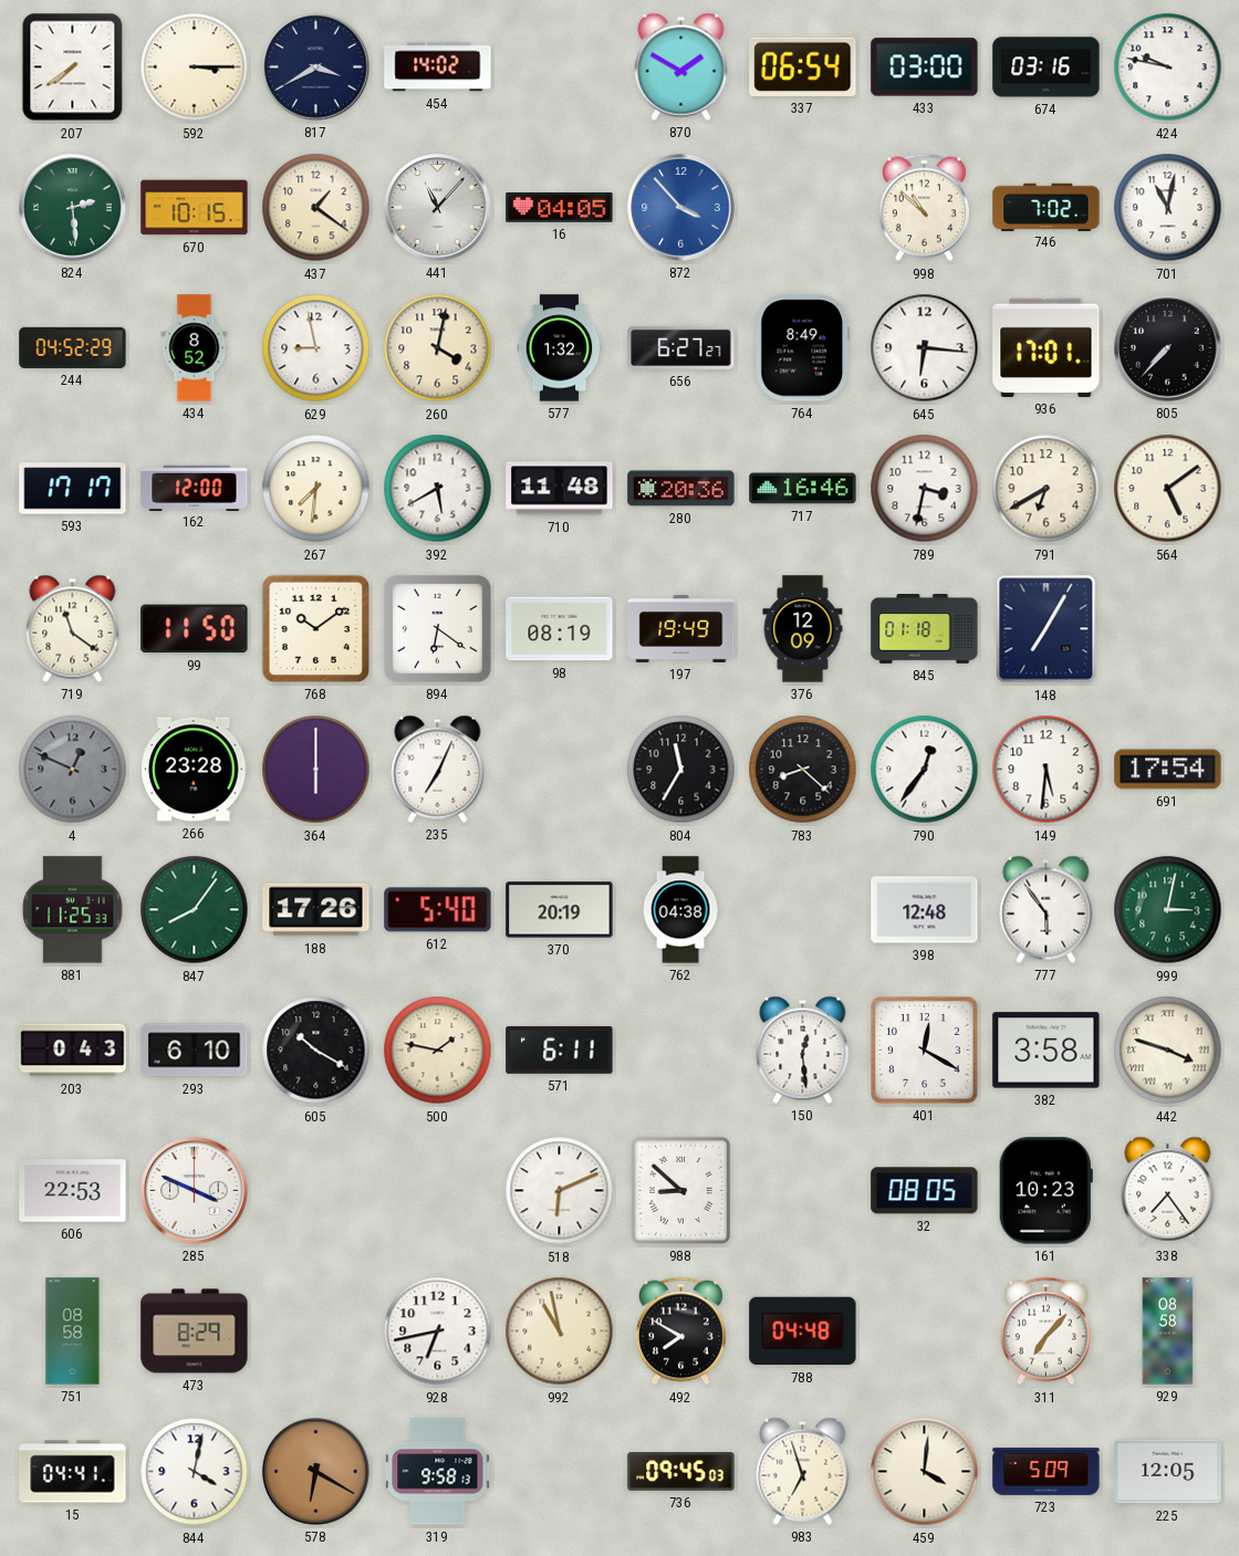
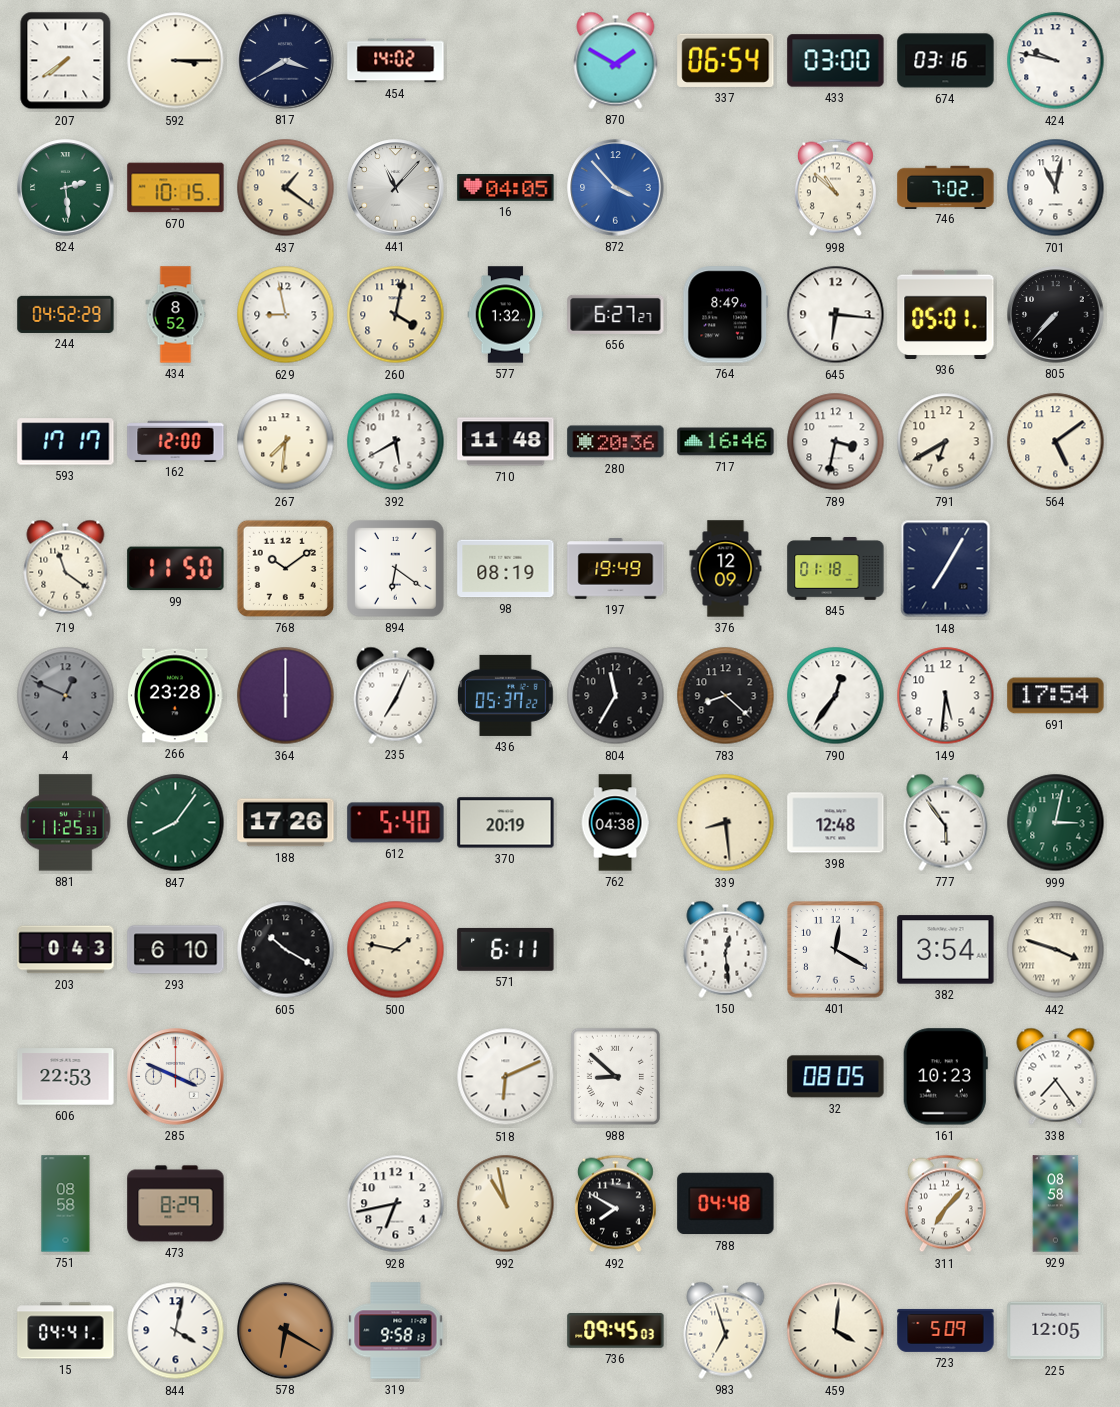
936: 17:01 -> 05:01 (946, 314)
436: none -> 05:37 (506, 695)
339: none -> 8:29 (726, 823)
382: 3:58 -> 3:54 (946, 950)
